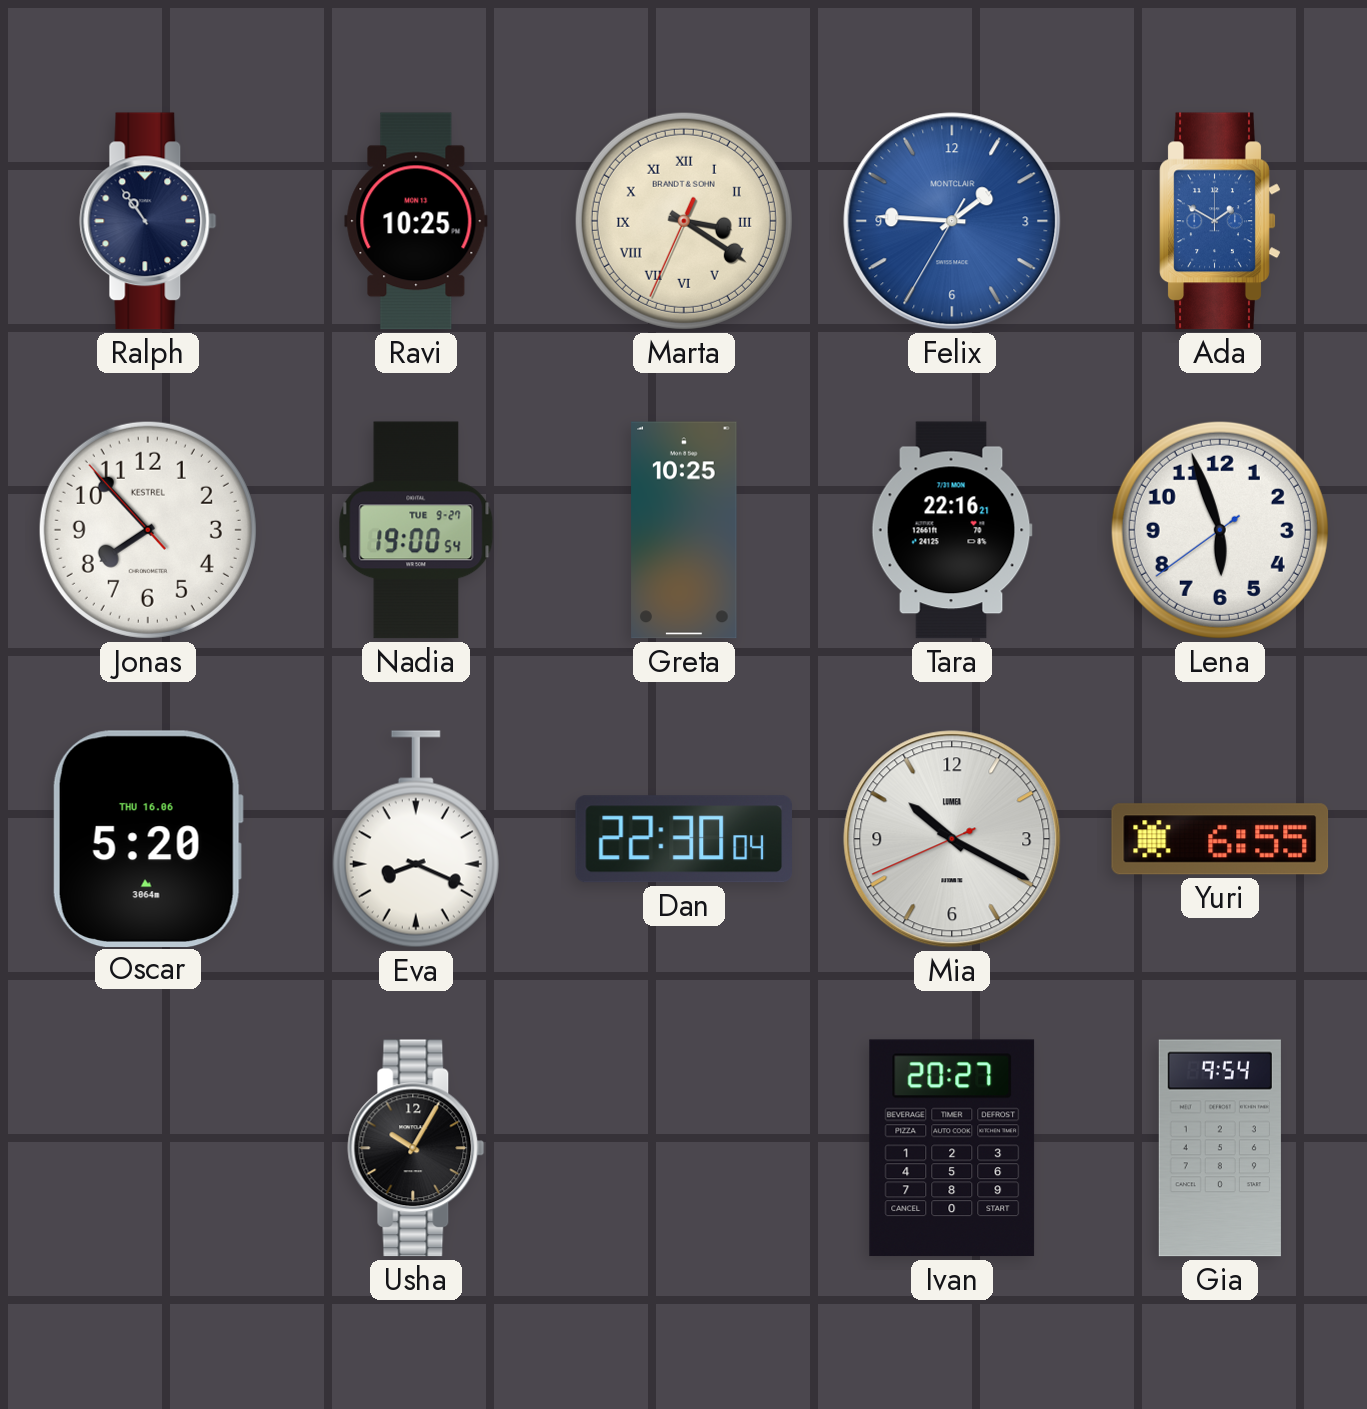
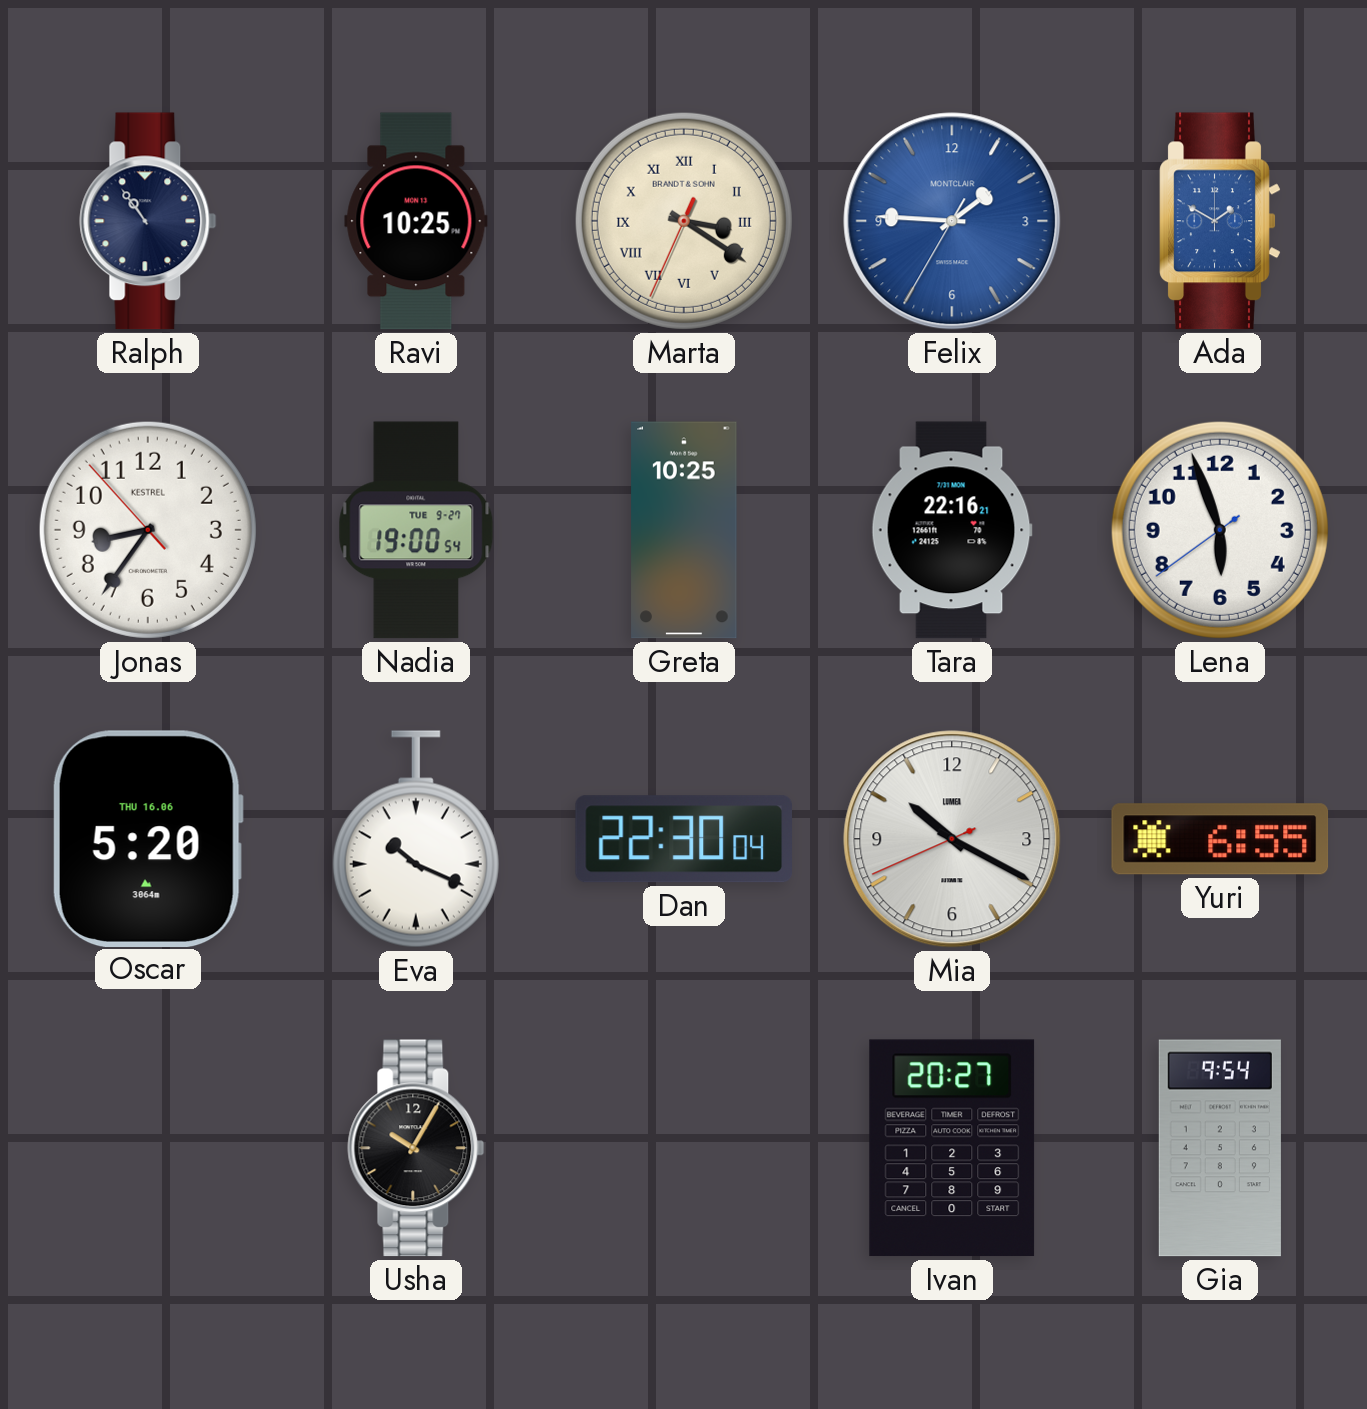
Jonas: 7:52 -> 8:35 (148, 530)
Eva: 8:19 -> 10:19 (416, 839)
